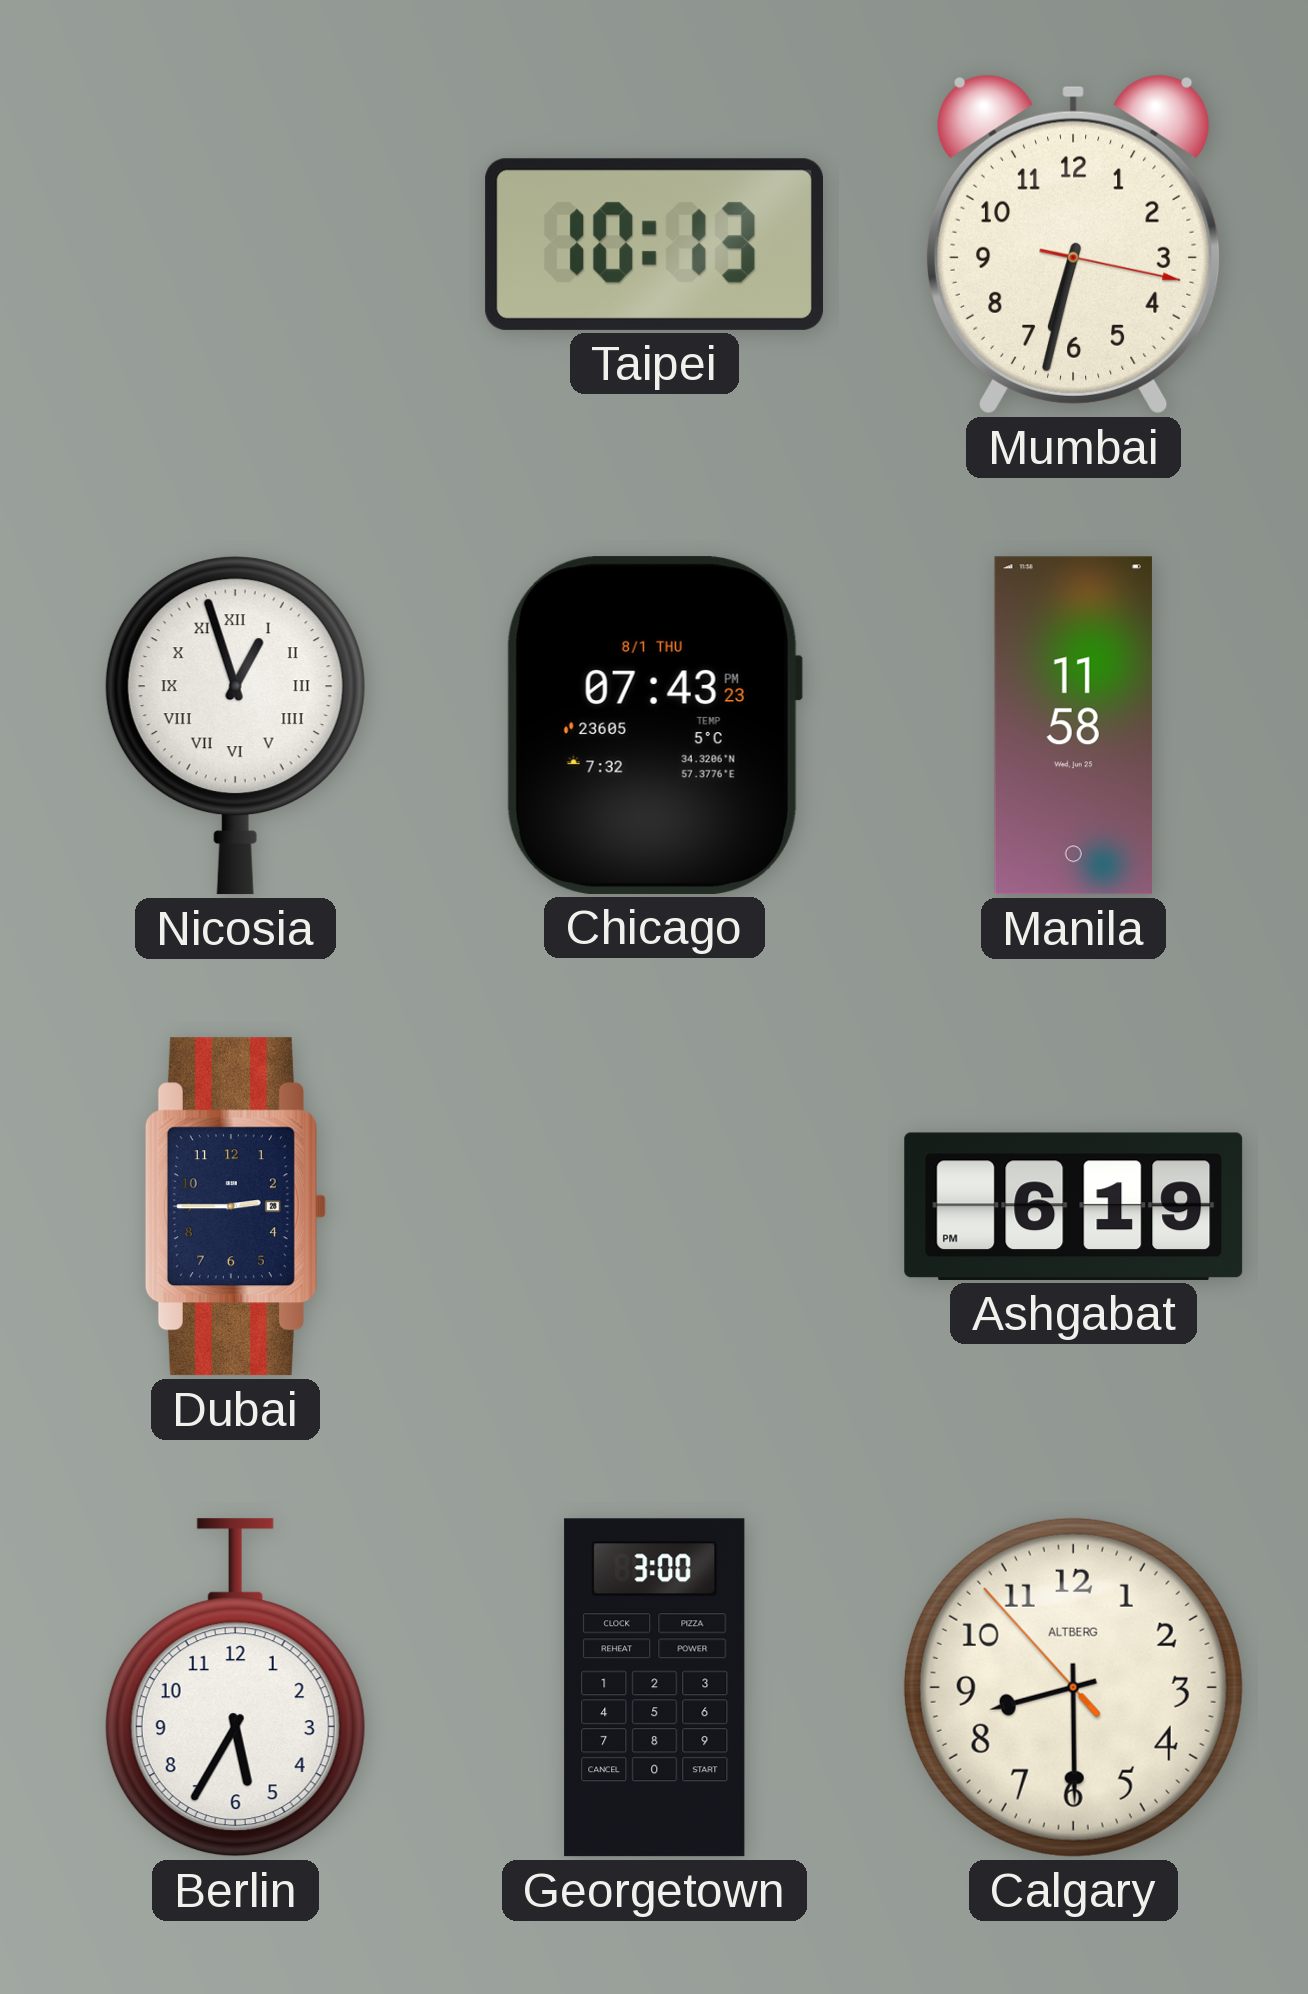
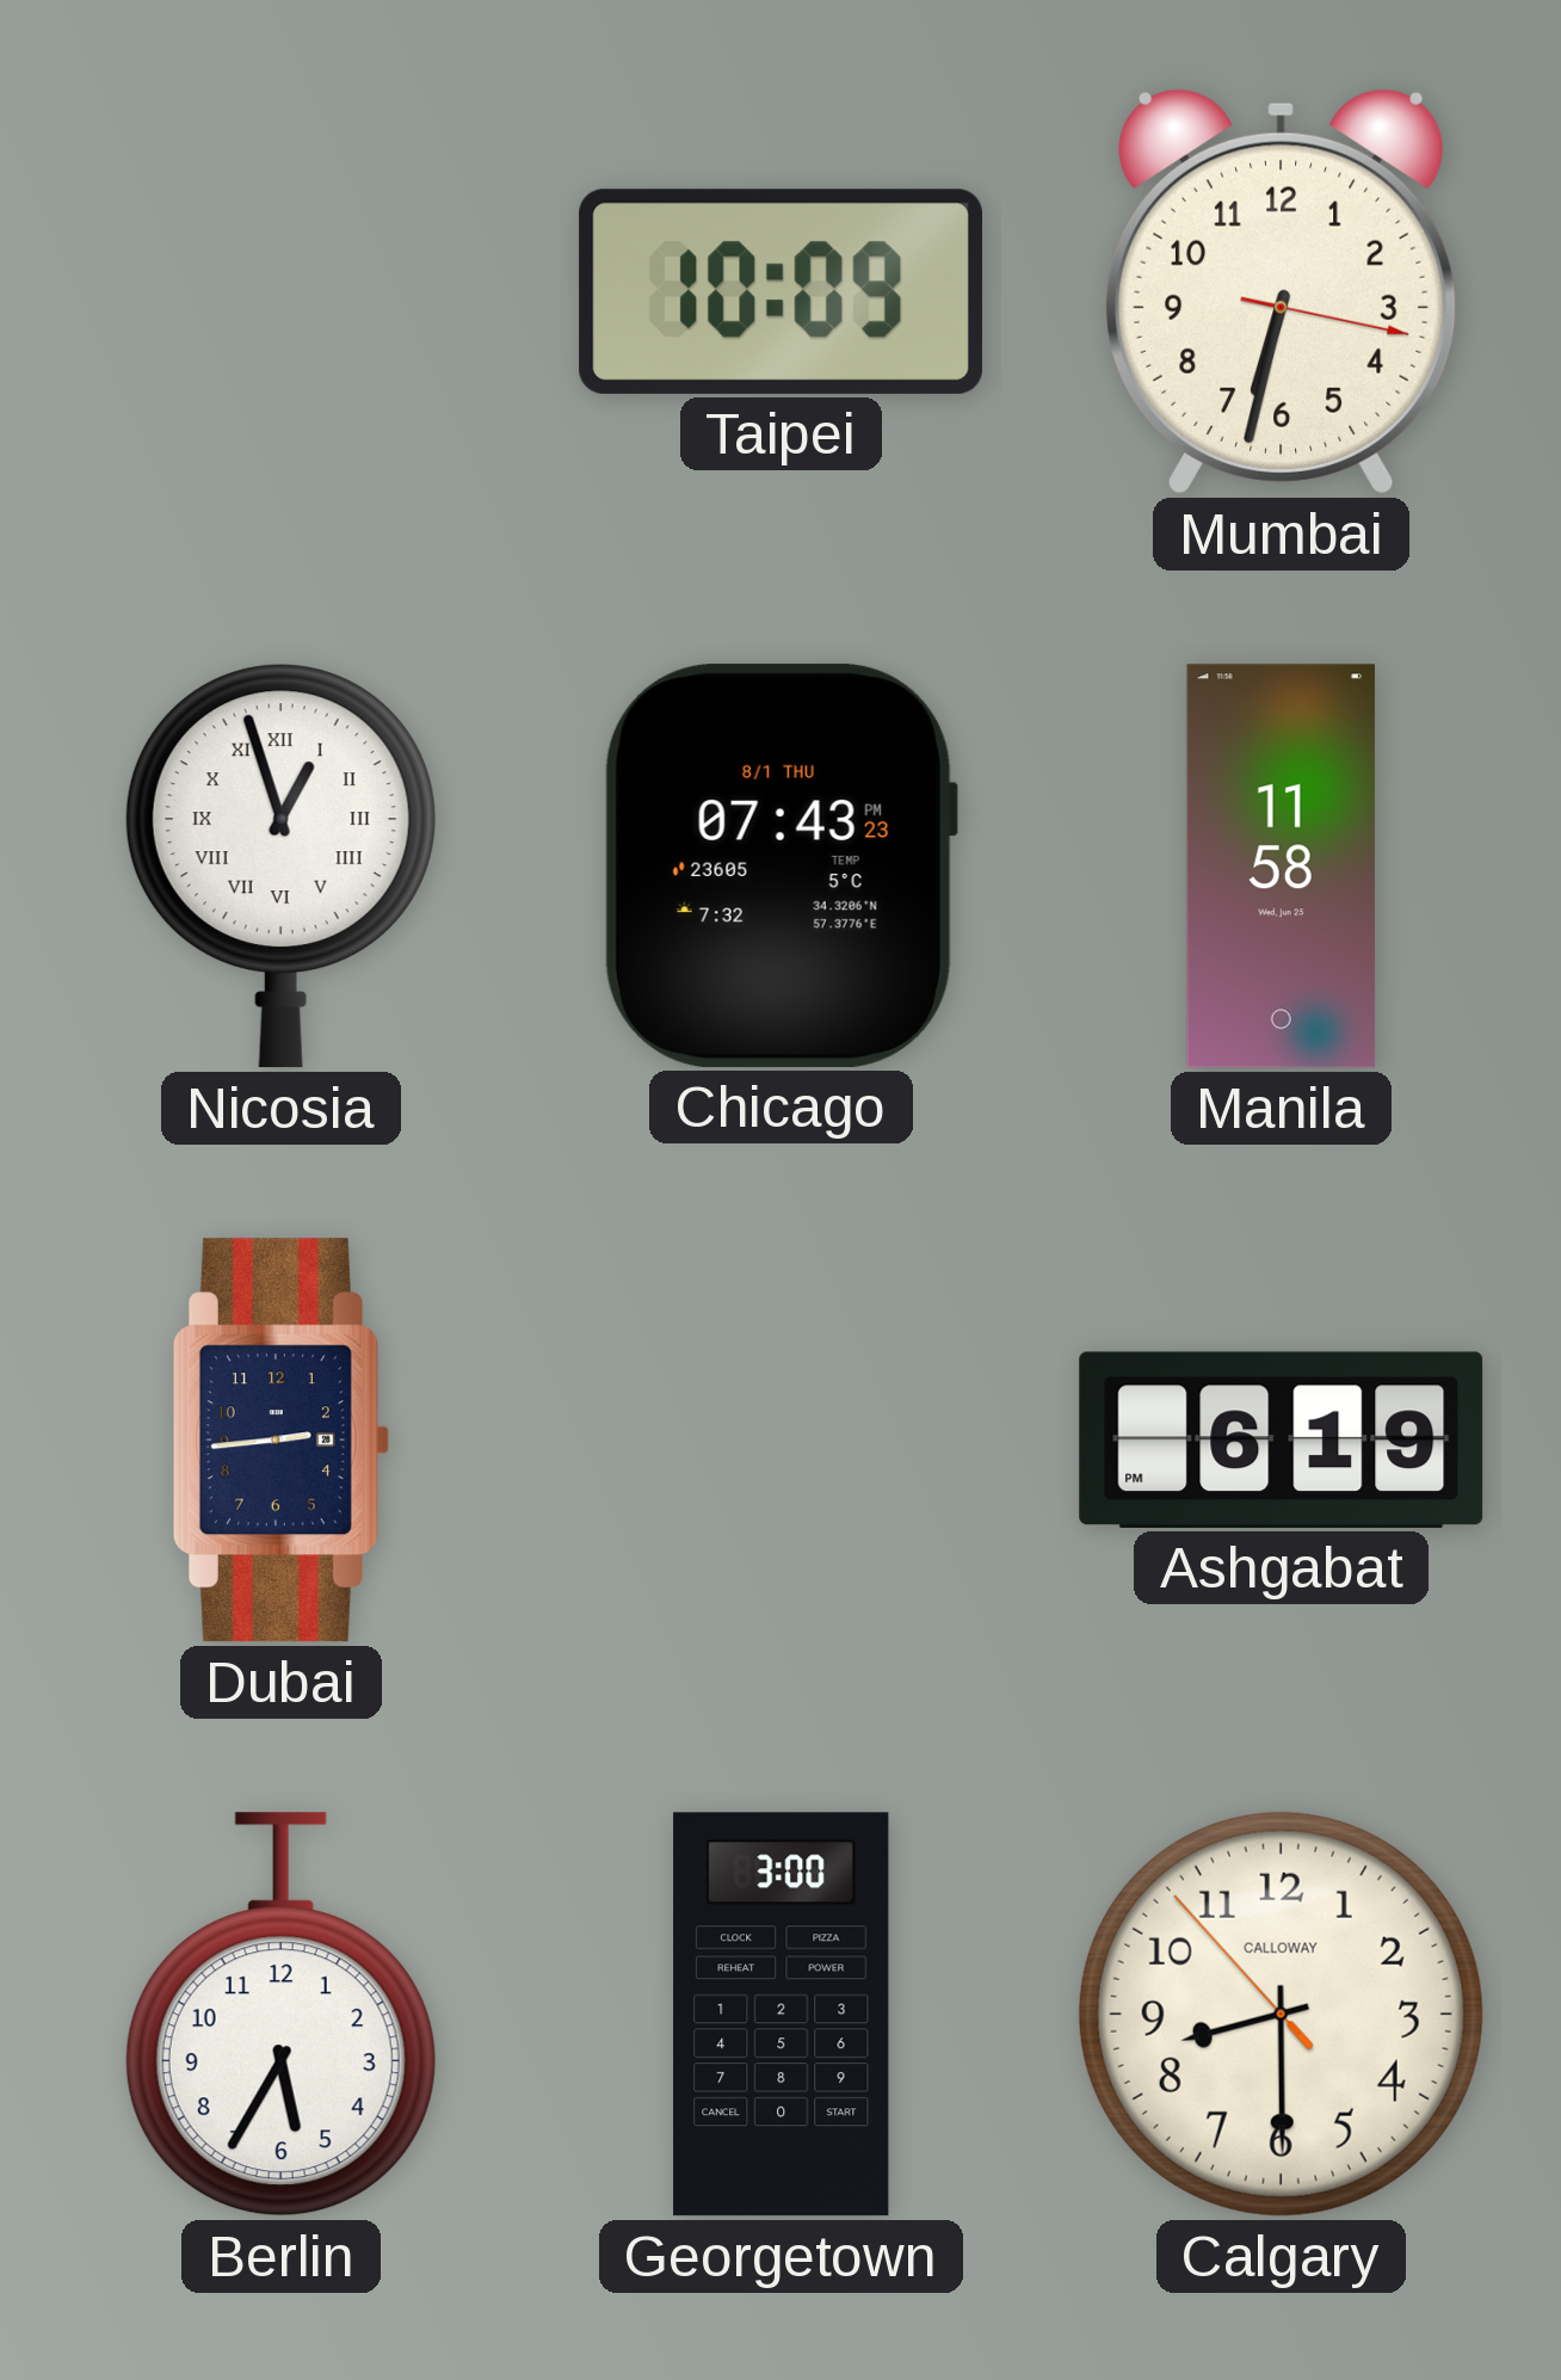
Taipei: 10:13 -> 10:09 (780, 291)
Dubai: 2:45 -> 2:44 (280, 1441)
Calgary brand: ALTBERG -> CALLOWAY (1281, 2014)
